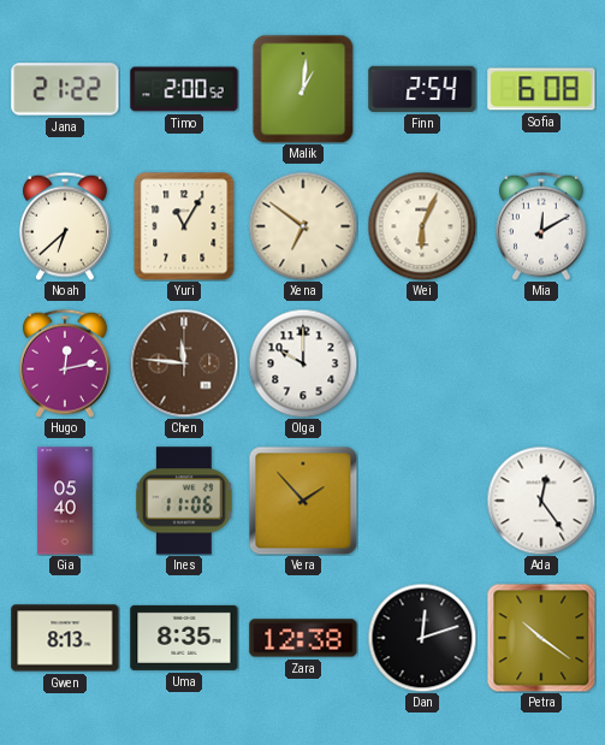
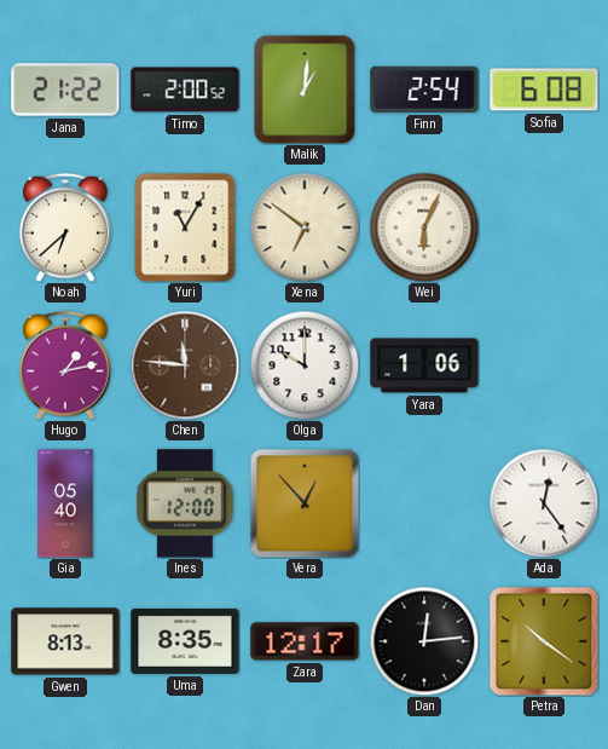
Mia: 12:10 -> none (541, 226)
Hugo: 12:13 -> 1:13 (65, 365)
Yara: none -> 1:06 (424, 365)
Ines: 11:06 -> 12:00 (185, 503)
Vera: 1:53 -> 12:53 (305, 503)
Zara: 12:38 -> 12:17 (305, 641)
Dan: 12:12 -> 12:14 (424, 641)
